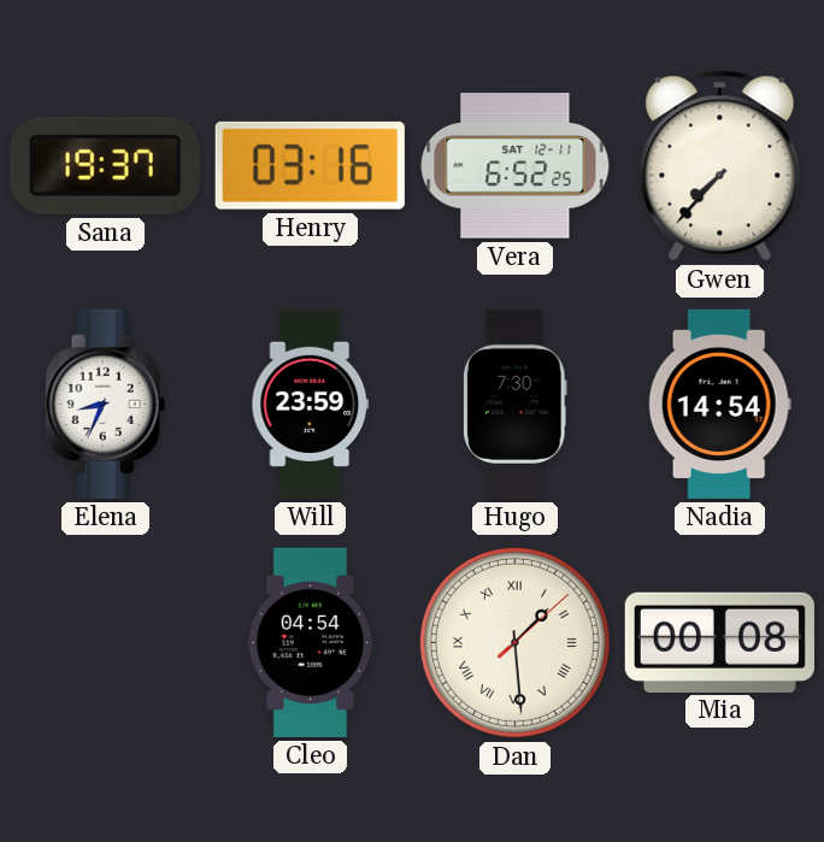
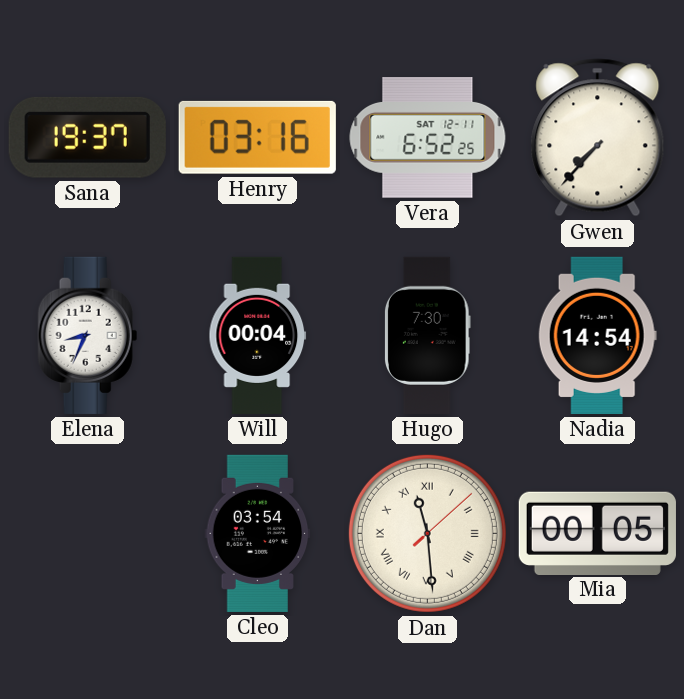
Will: 23:59 -> 00:04 (258, 335)
Cleo: 04:54 -> 03:54 (258, 533)
Dan: 1:29 -> 11:29 (427, 533)
Mia: 00:08 -> 00:05 (597, 533)
